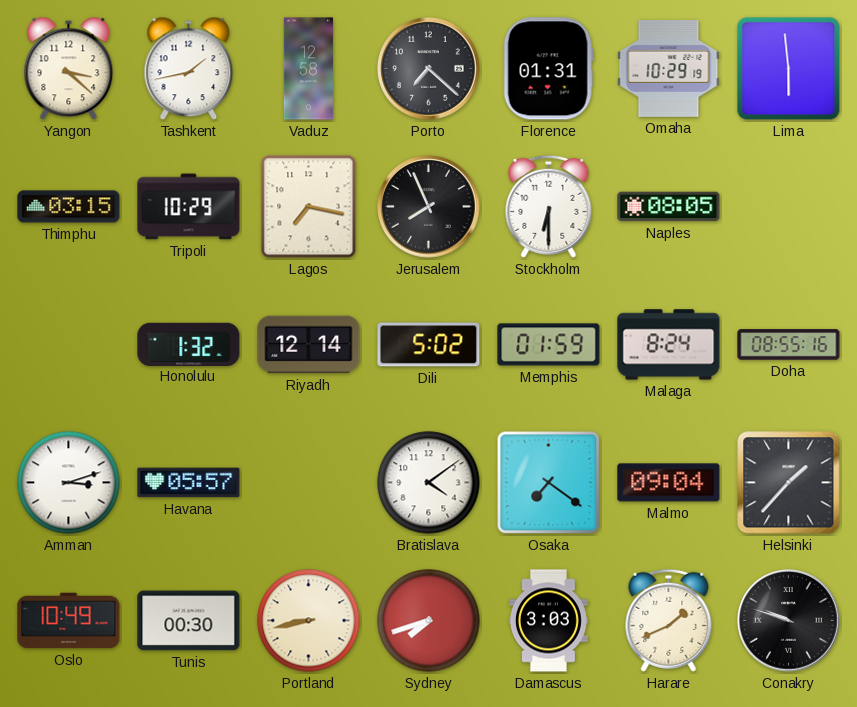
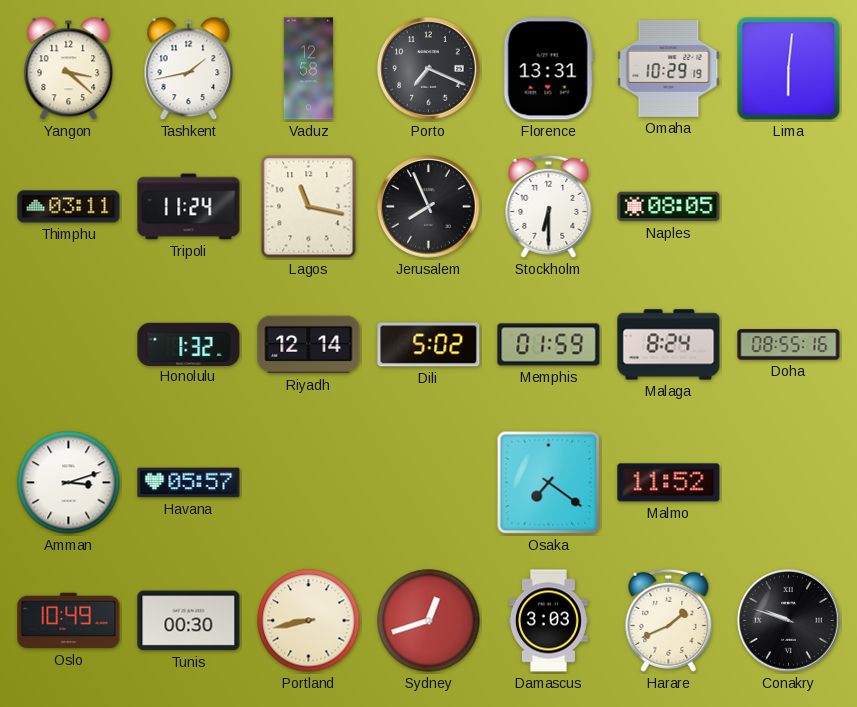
Porto: 7:22 -> 7:19 (429, 69)
Florence: 01:31 -> 13:31 (548, 69)
Lima: 5:59 -> 6:01 (789, 69)
Thimphu: 03:15 -> 03:11 (69, 207)
Tripoli: 10:29 -> 11:24 (189, 207)
Lagos: 7:17 -> 11:17 (309, 207)
Bratislava: 4:09 -> none (429, 483)
Malmo: 09:04 -> 11:52 (669, 483)
Helsinki: 1:37 -> none (789, 483)
Sydney: 7:42 -> 12:42 (429, 621)
